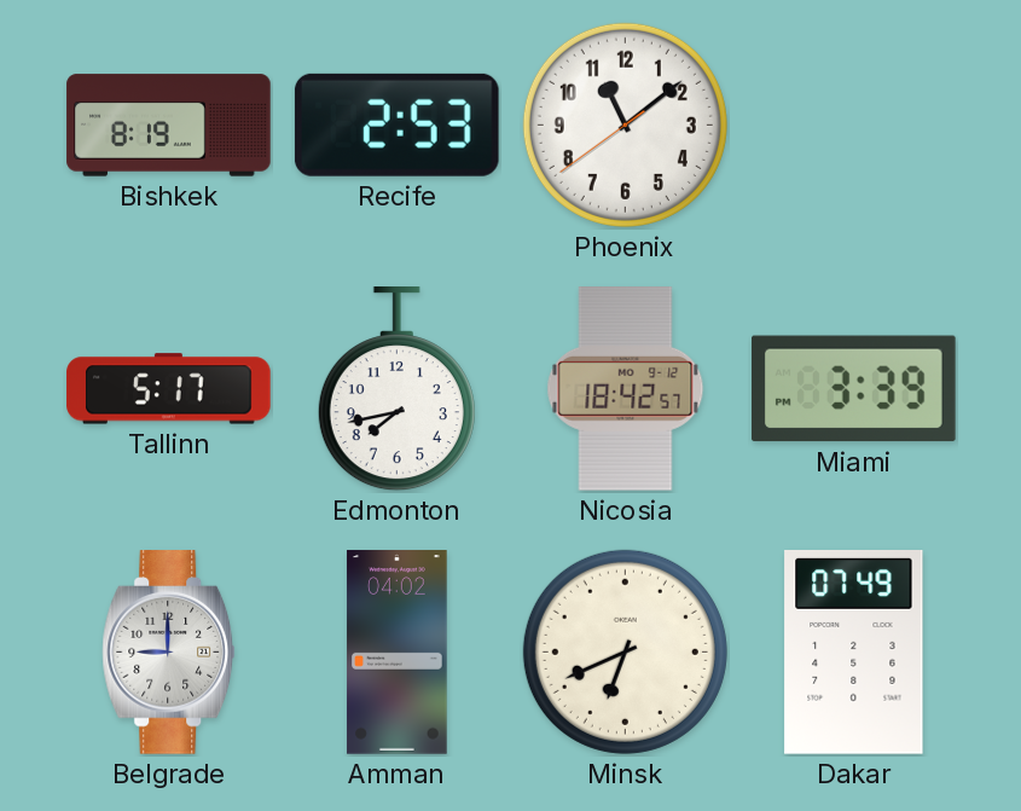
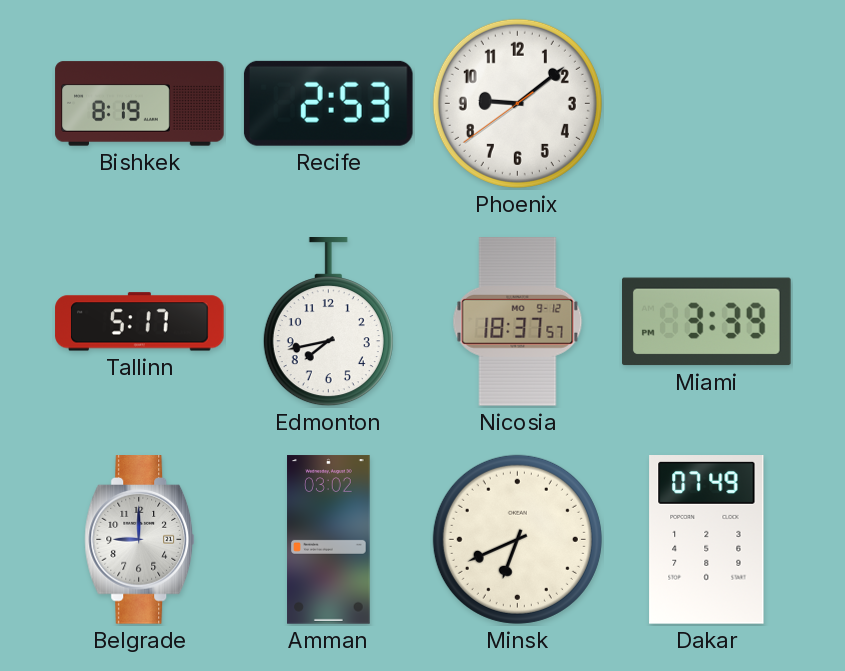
Phoenix: 11:08 -> 9:08 (517, 103)
Nicosia: 18:42 -> 18:37 (518, 322)
Amman: 04:02 -> 03:02 (329, 540)
